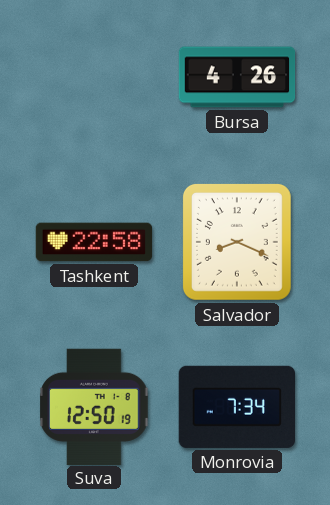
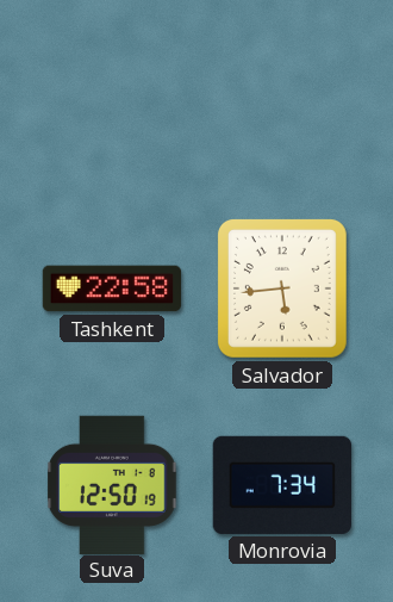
Bursa: 4:26 -> none (237, 77)
Salvador: 8:19 -> 5:44 (282, 288)
